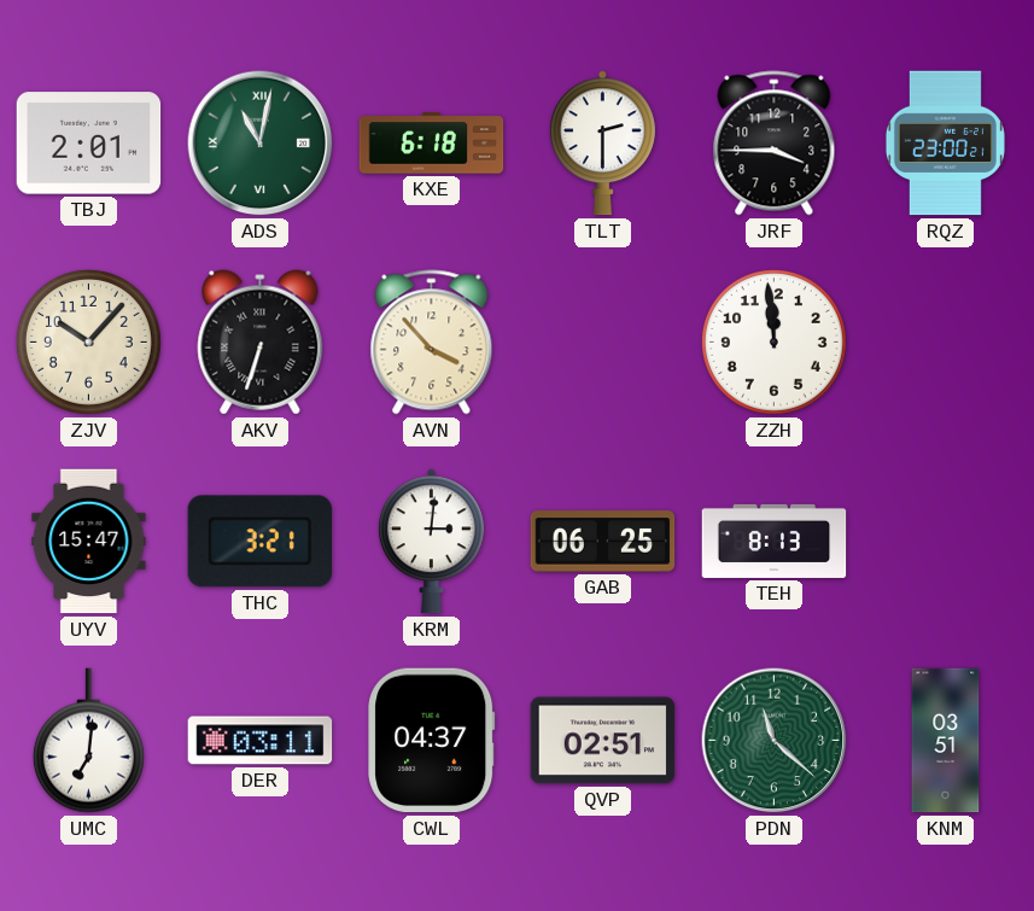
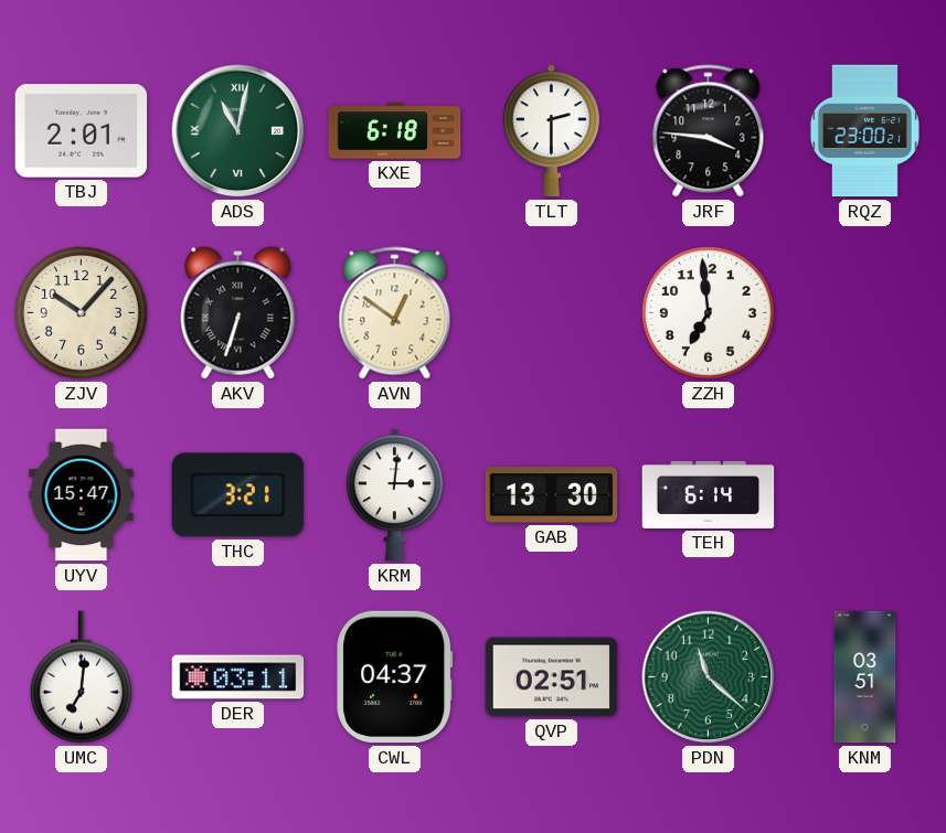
JRF: 3:45 -> 3:46 (709, 131)
AVN: 3:53 -> 12:51 (395, 313)
ZZH: 11:59 -> 6:59 (708, 312)
GAB: 06:25 -> 13:30 (552, 495)
TEH: 8:13 -> 6:14 (709, 494)
